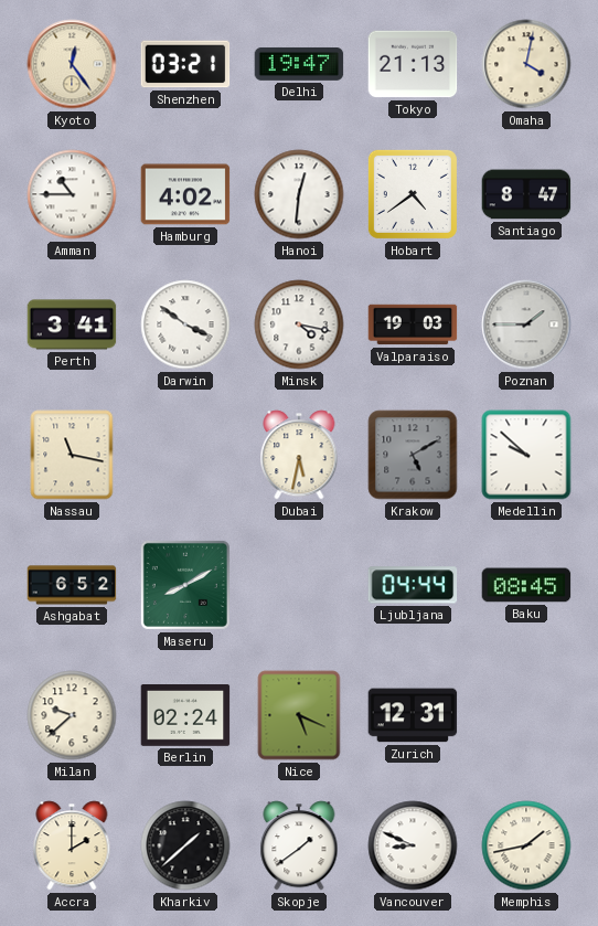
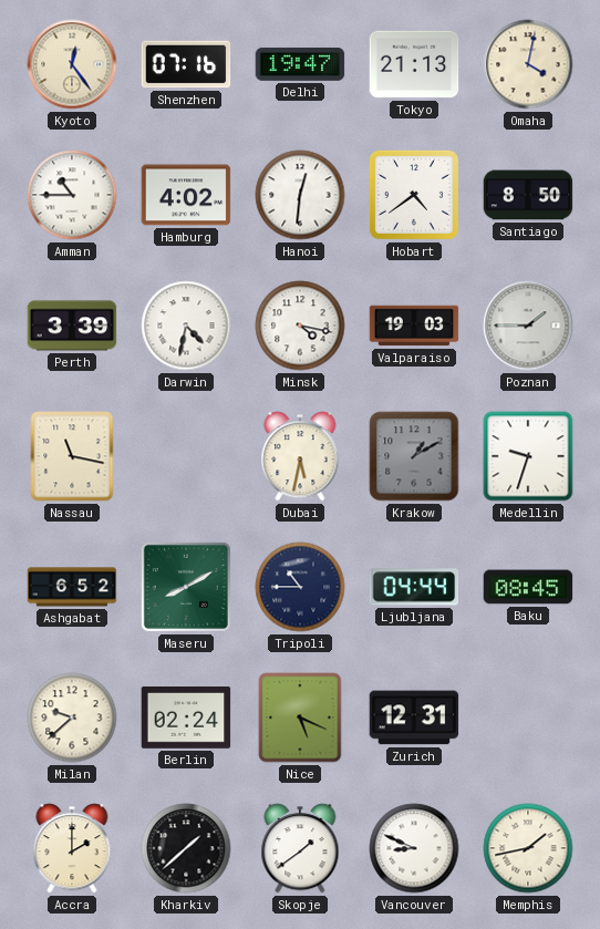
Shenzhen: 03:21 -> 07:16 (186, 64)
Santiago: 8:47 -> 8:50 (528, 195)
Perth: 3:41 -> 3:39 (72, 326)
Darwin: 3:51 -> 4:32 (186, 326)
Krakow: 5:10 -> 1:10 (414, 456)
Medellin: 9:52 -> 9:33 (528, 456)
Tripoli: none -> 10:45 (300, 587)
